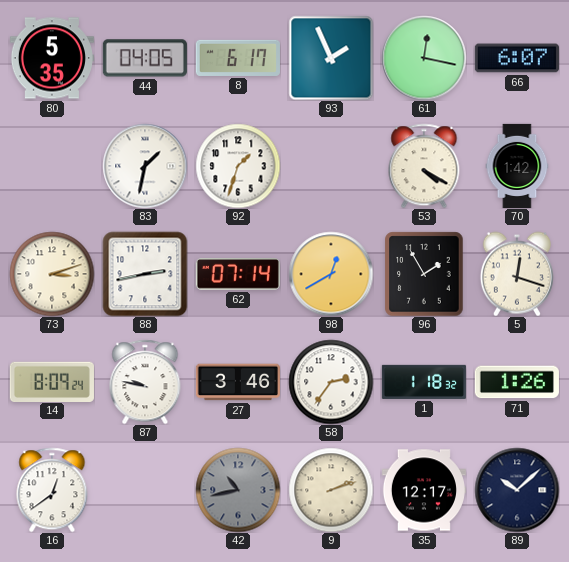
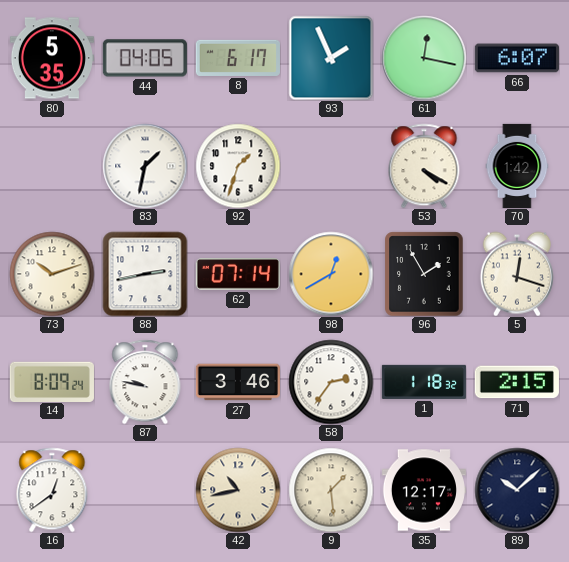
73: 3:12 -> 10:12 (52, 274)
71: 1:26 -> 2:15 (517, 382)
42 dial: grey -> cream (238, 490)
9: 2:12 -> 1:29 (331, 490)
